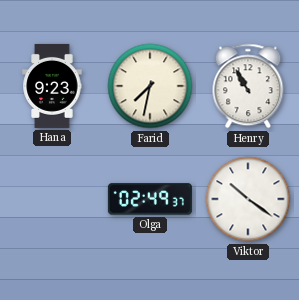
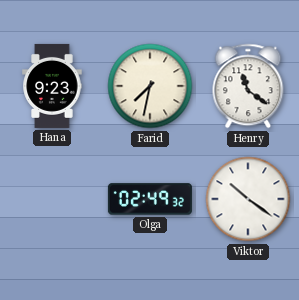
Henry: 10:55 -> 11:21 (248, 86)
Olga: 02:49:37 -> 02:49:32 (150, 199)
